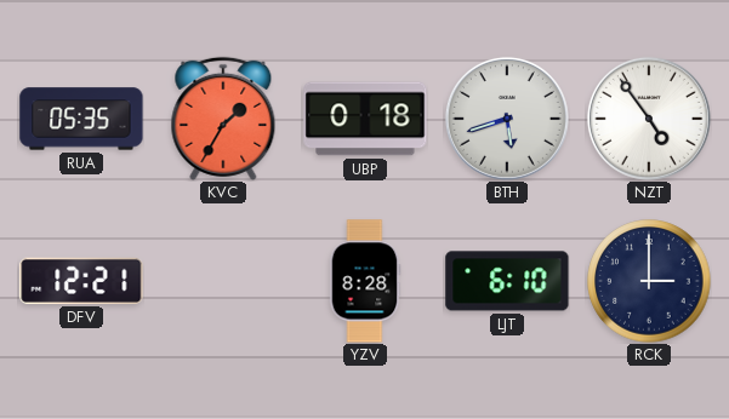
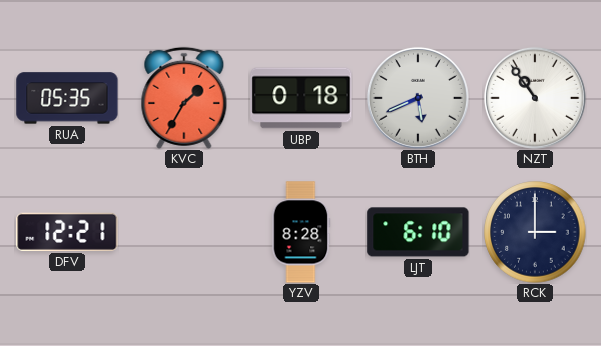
BTH: 5:42 -> 5:41 (418, 98)
NZT: 4:54 -> 10:54 (535, 98)
